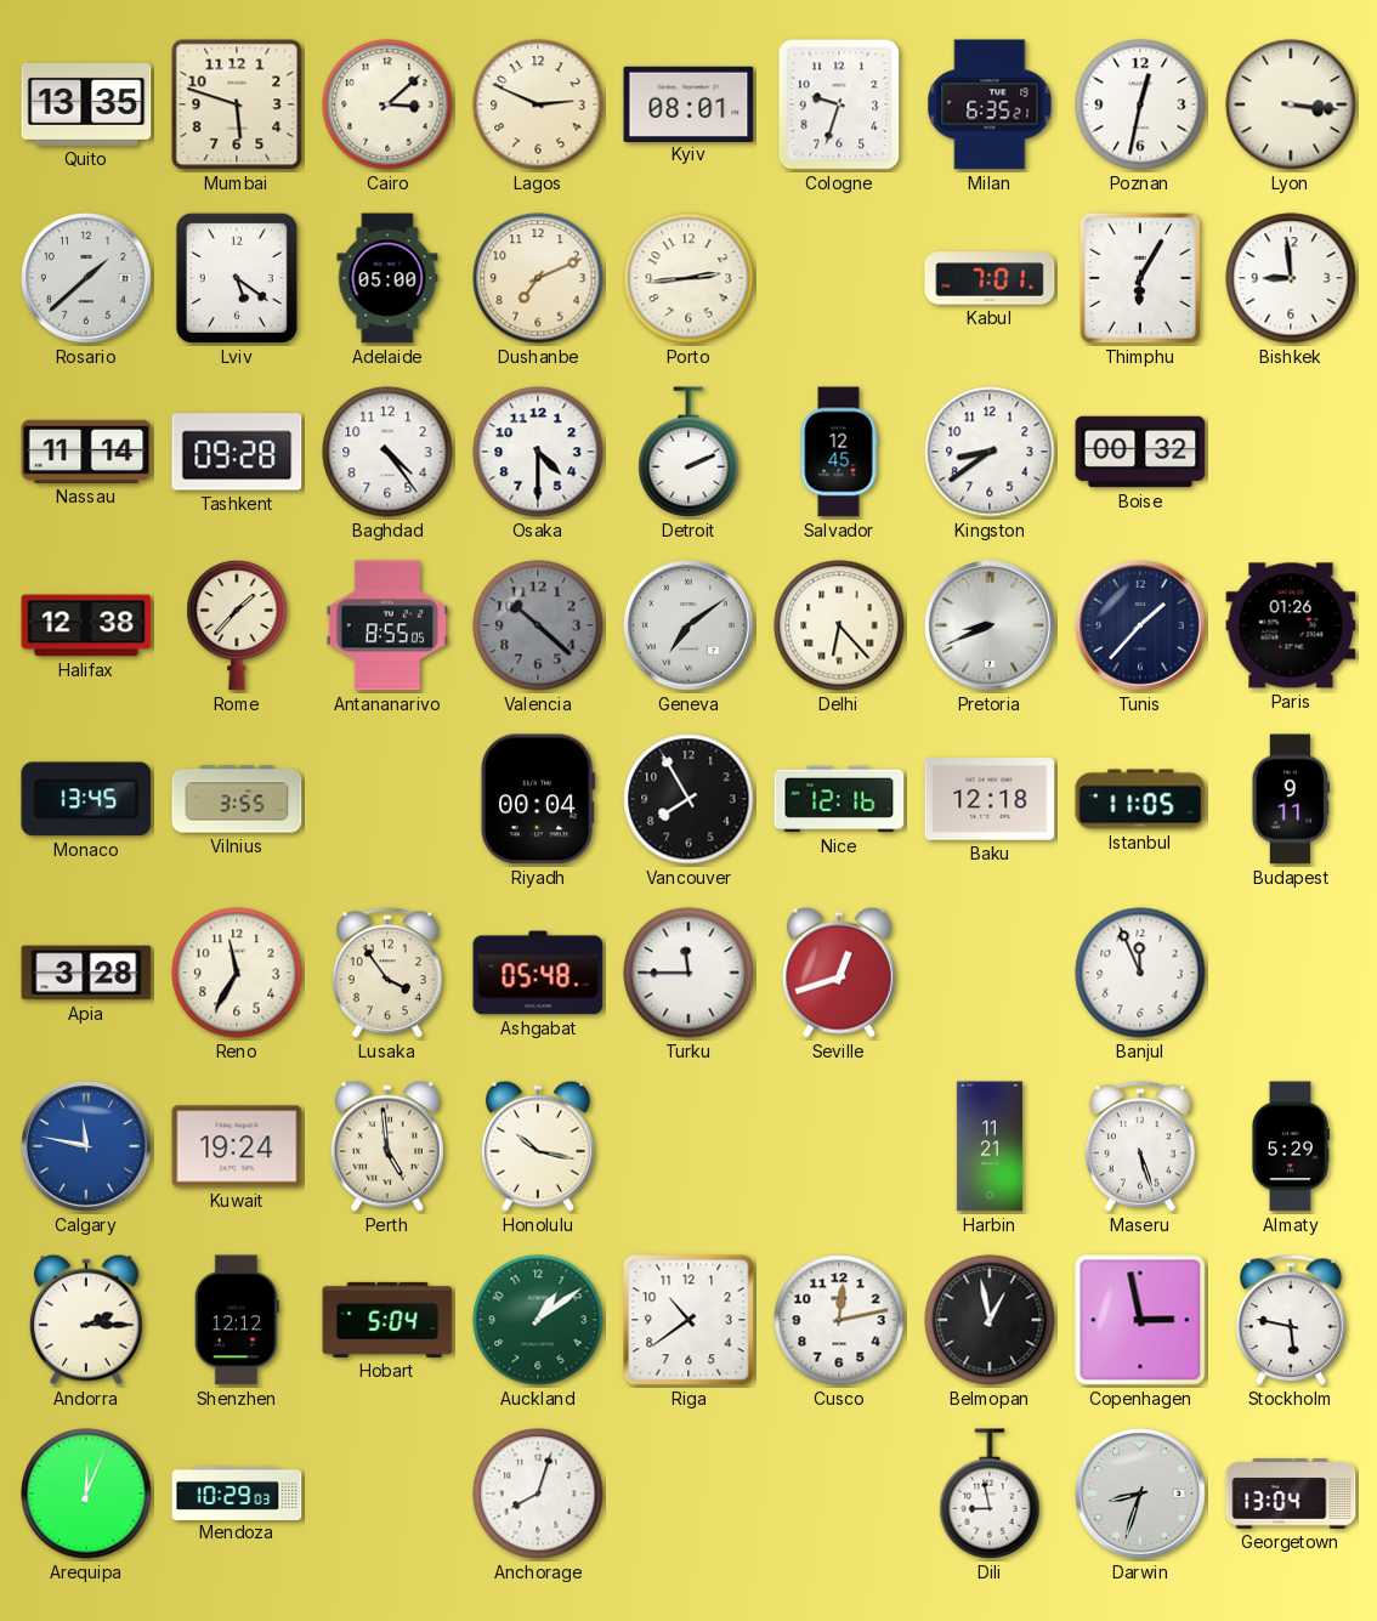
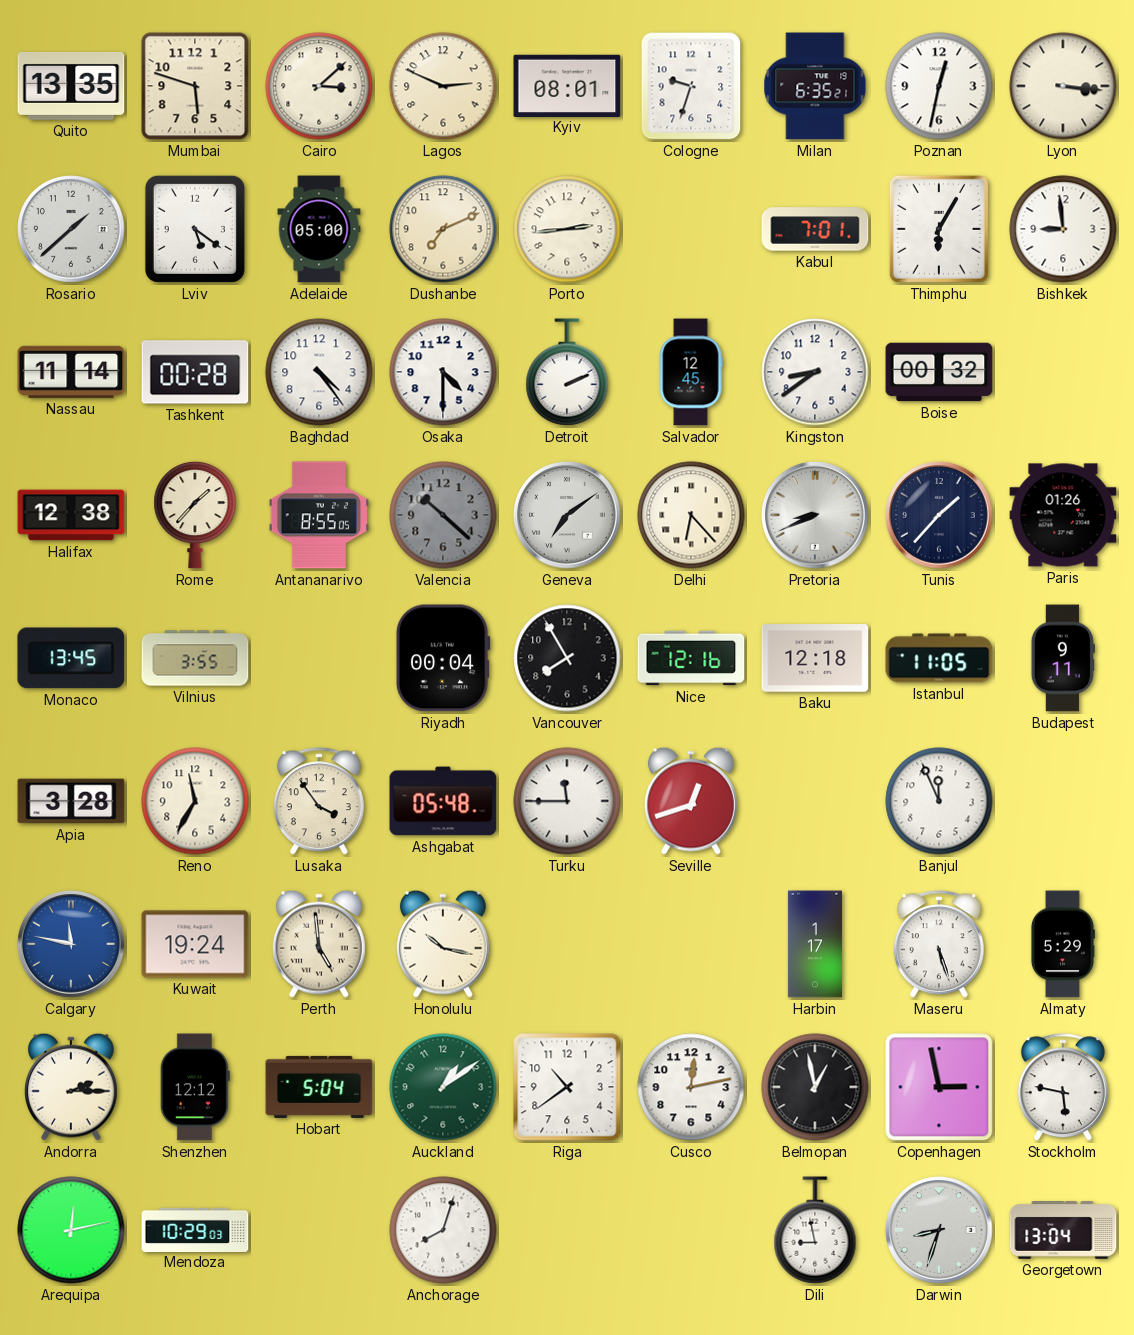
Tashkent: 09:28 -> 00:28 (195, 372)
Harbin: 11:21 -> 1:17 (815, 944)
Arequipa: 12:04 -> 12:13 (71, 1230)
